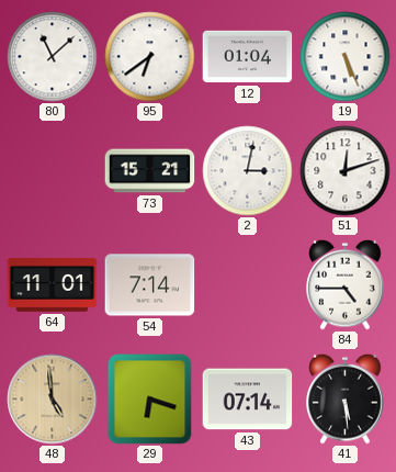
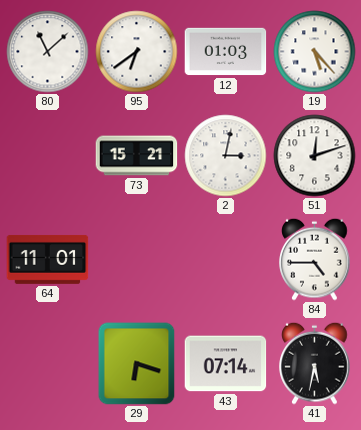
12: 01:04 -> 01:03 (226, 52)
19: 5:26 -> 5:23 (315, 52)
54: 7:14 -> none (150, 285)
48: 4:59 -> none (53, 400)
41: 5:29 -> 5:32 (315, 363)
